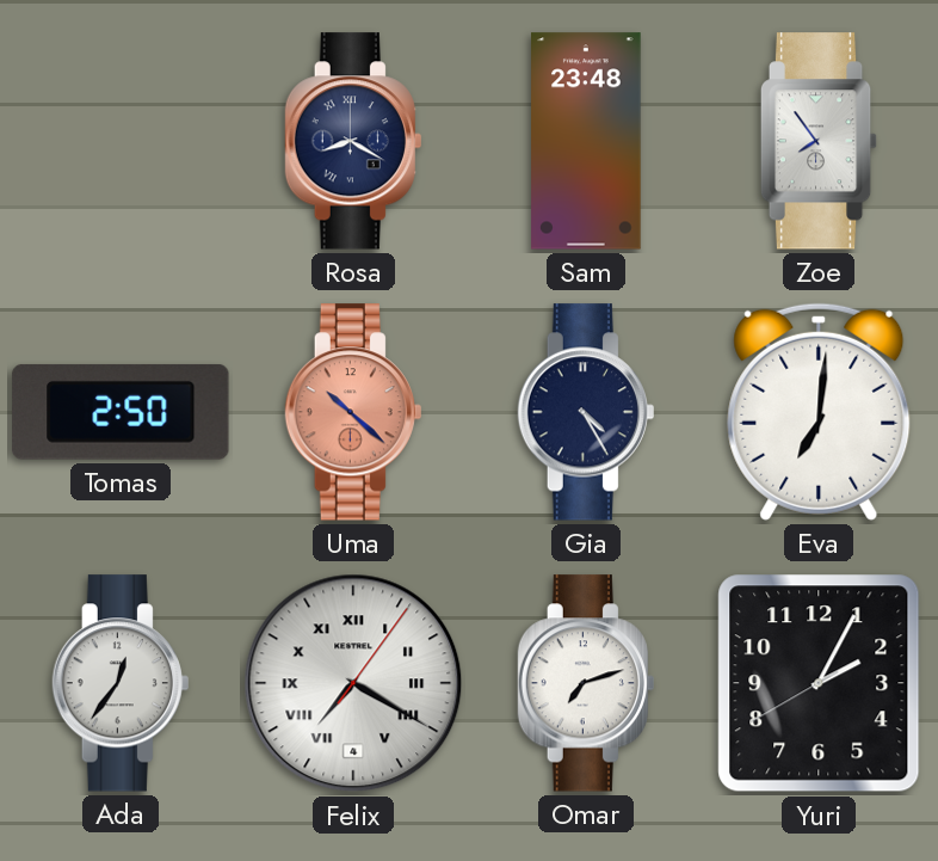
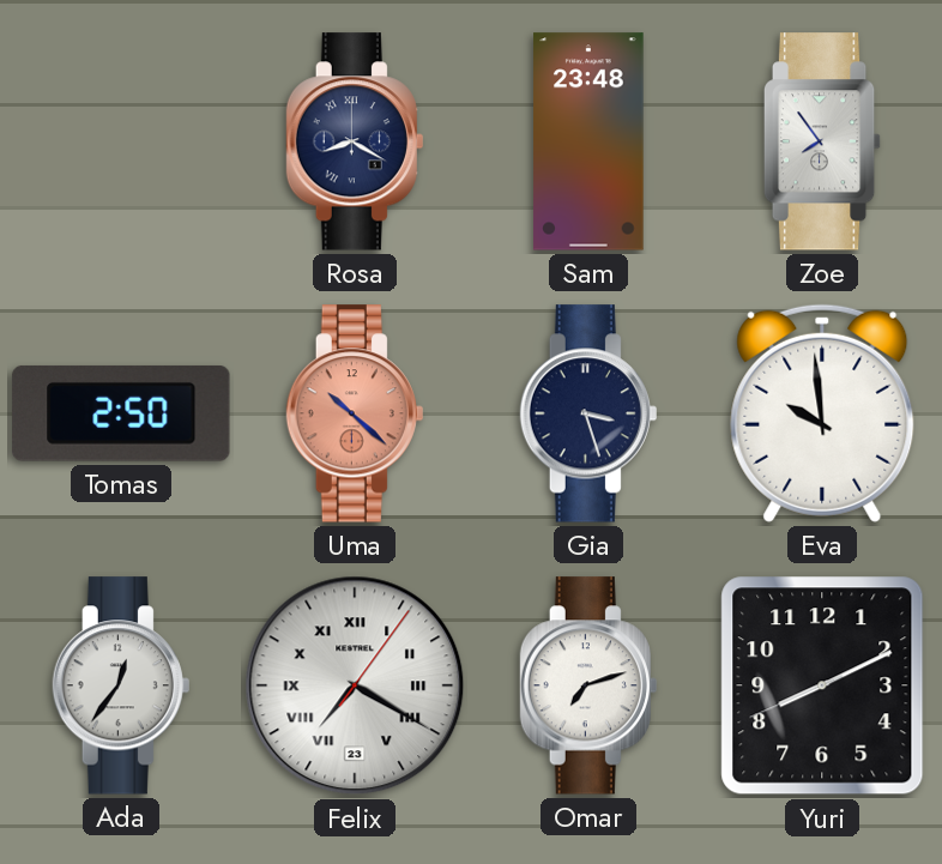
Gia: 4:25 -> 3:27 (588, 413)
Eva: 7:01 -> 9:59 (822, 413)
Felix date: 4 -> 23 (355, 685)
Yuri: 2:04 -> 8:10 (822, 685)
